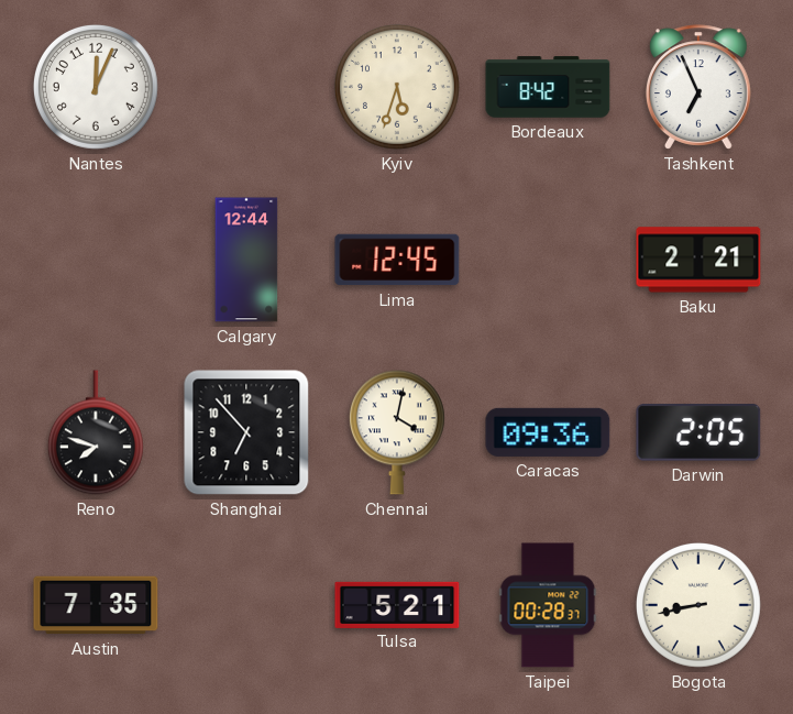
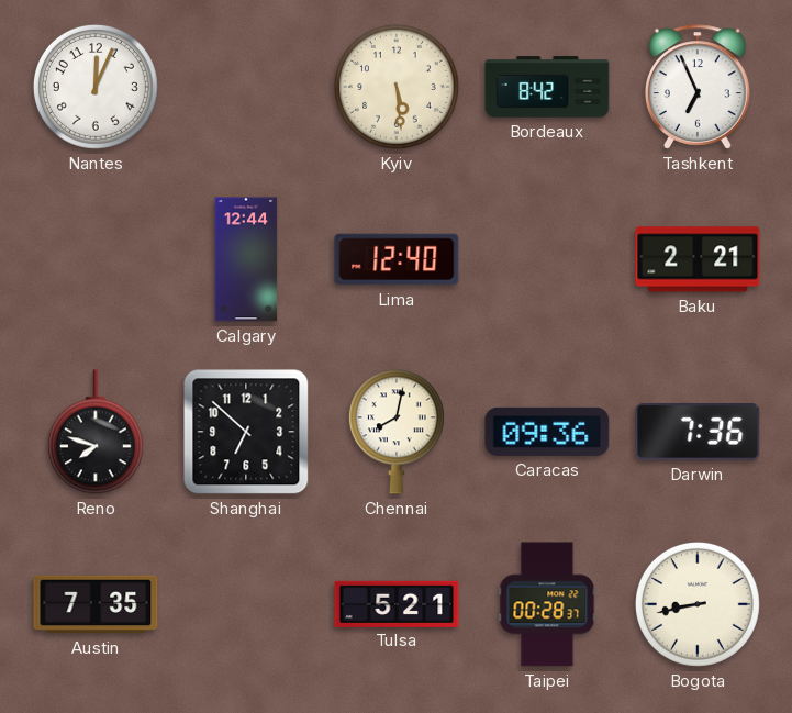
Kyiv: 5:33 -> 5:29 (397, 87)
Lima: 12:45 -> 12:40 (397, 259)
Shanghai: 6:53 -> 6:52 (246, 432)
Chennai: 4:02 -> 8:02 (397, 432)
Darwin: 2:05 -> 7:36 (698, 433)
